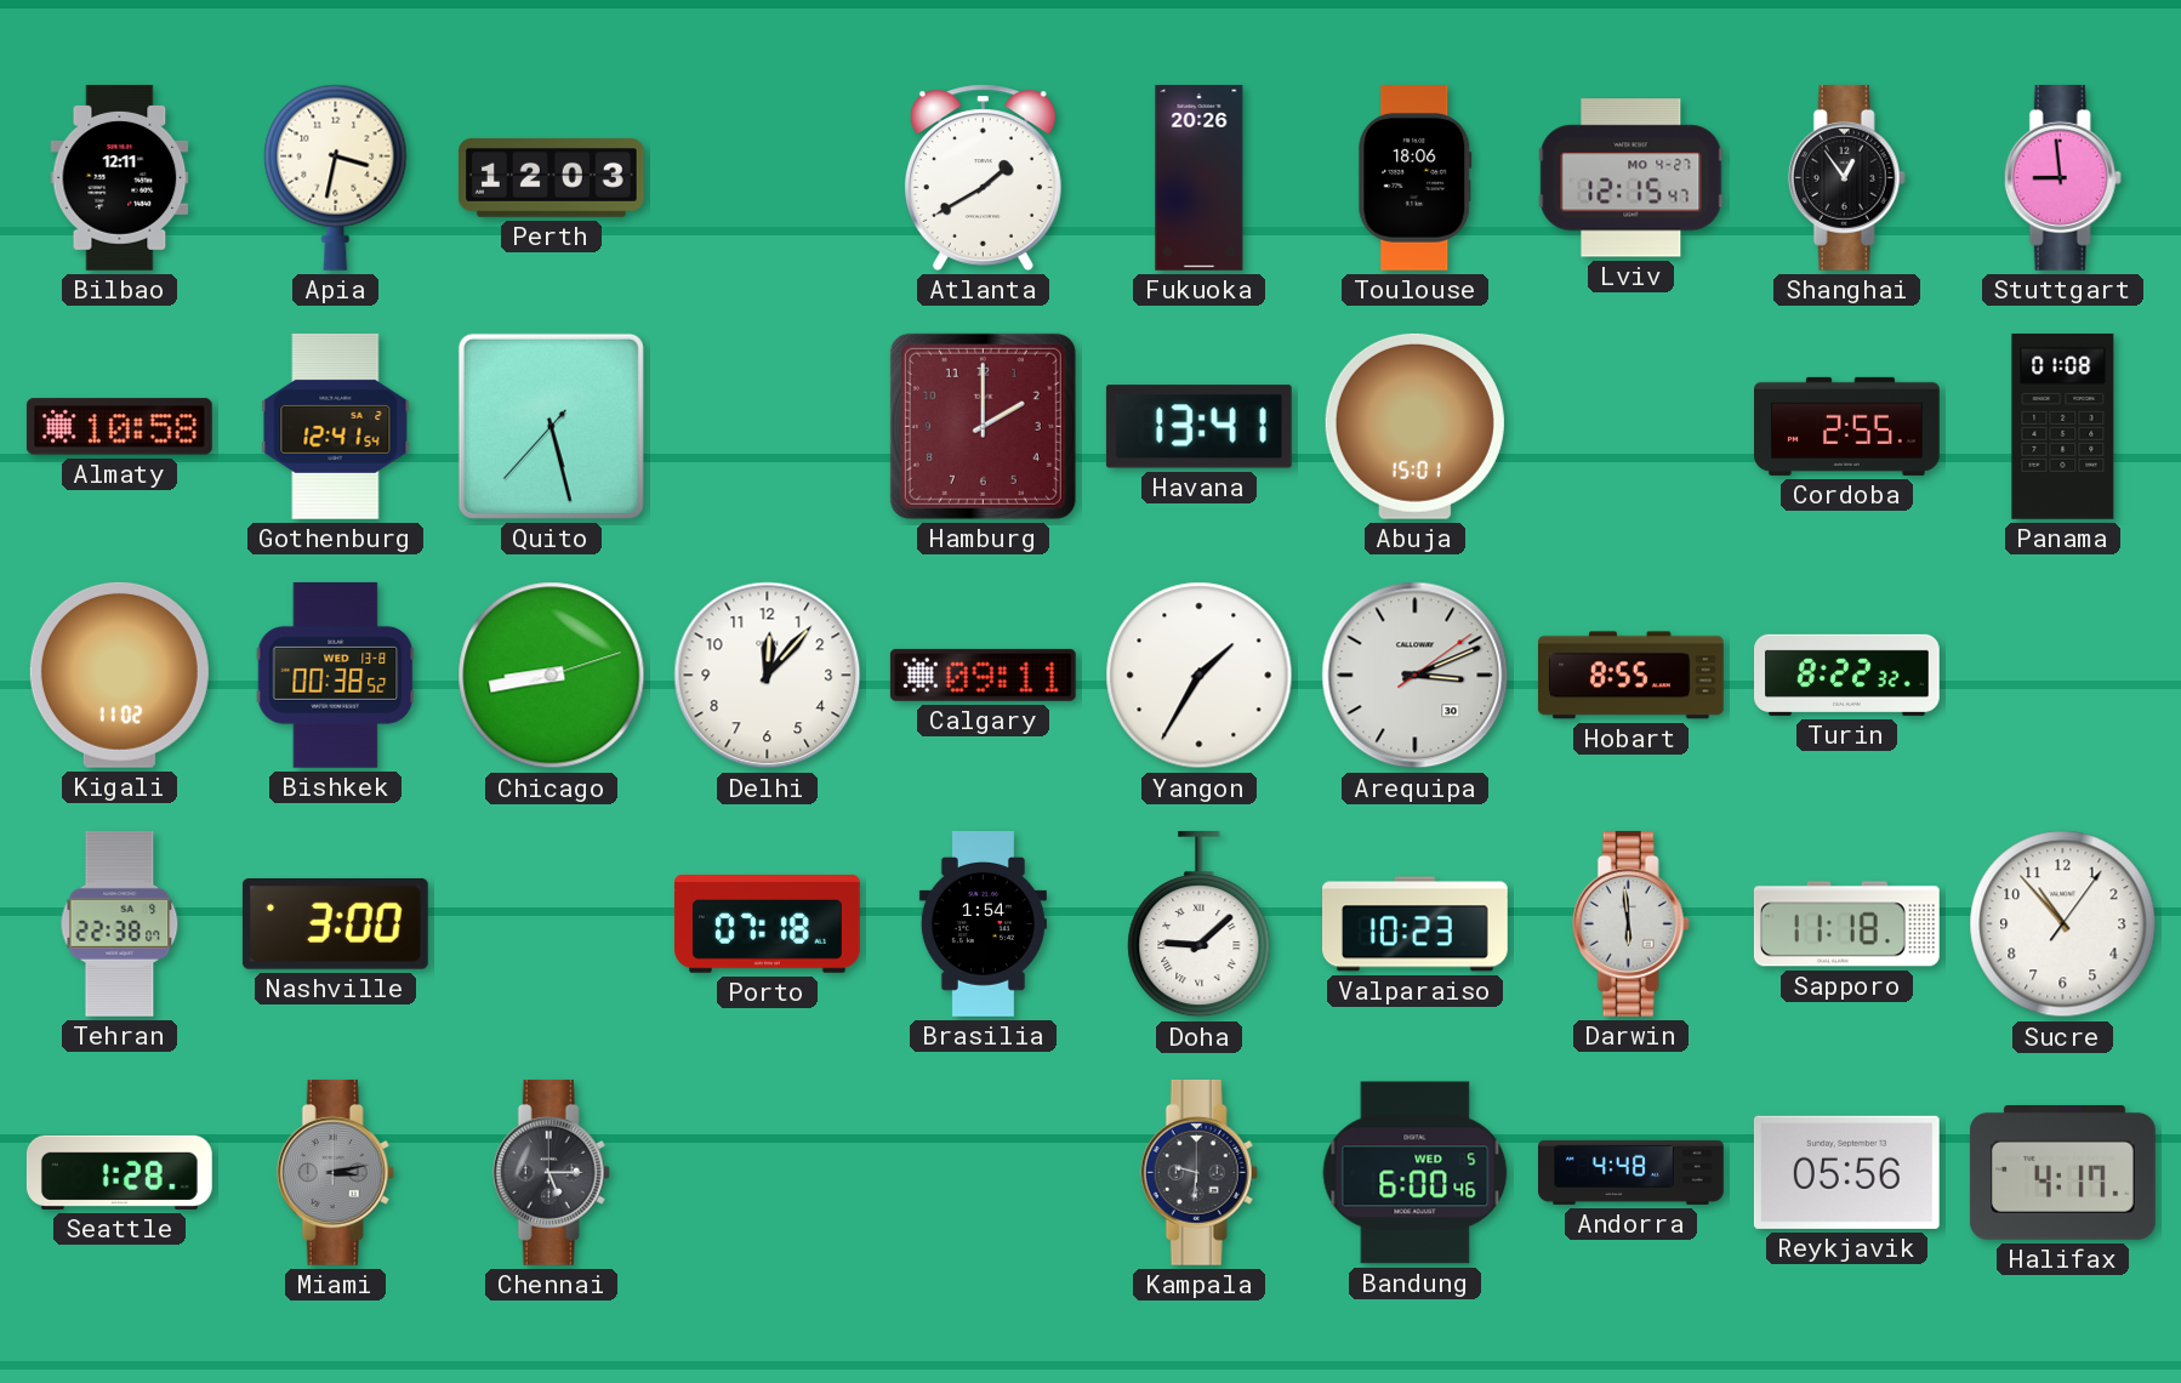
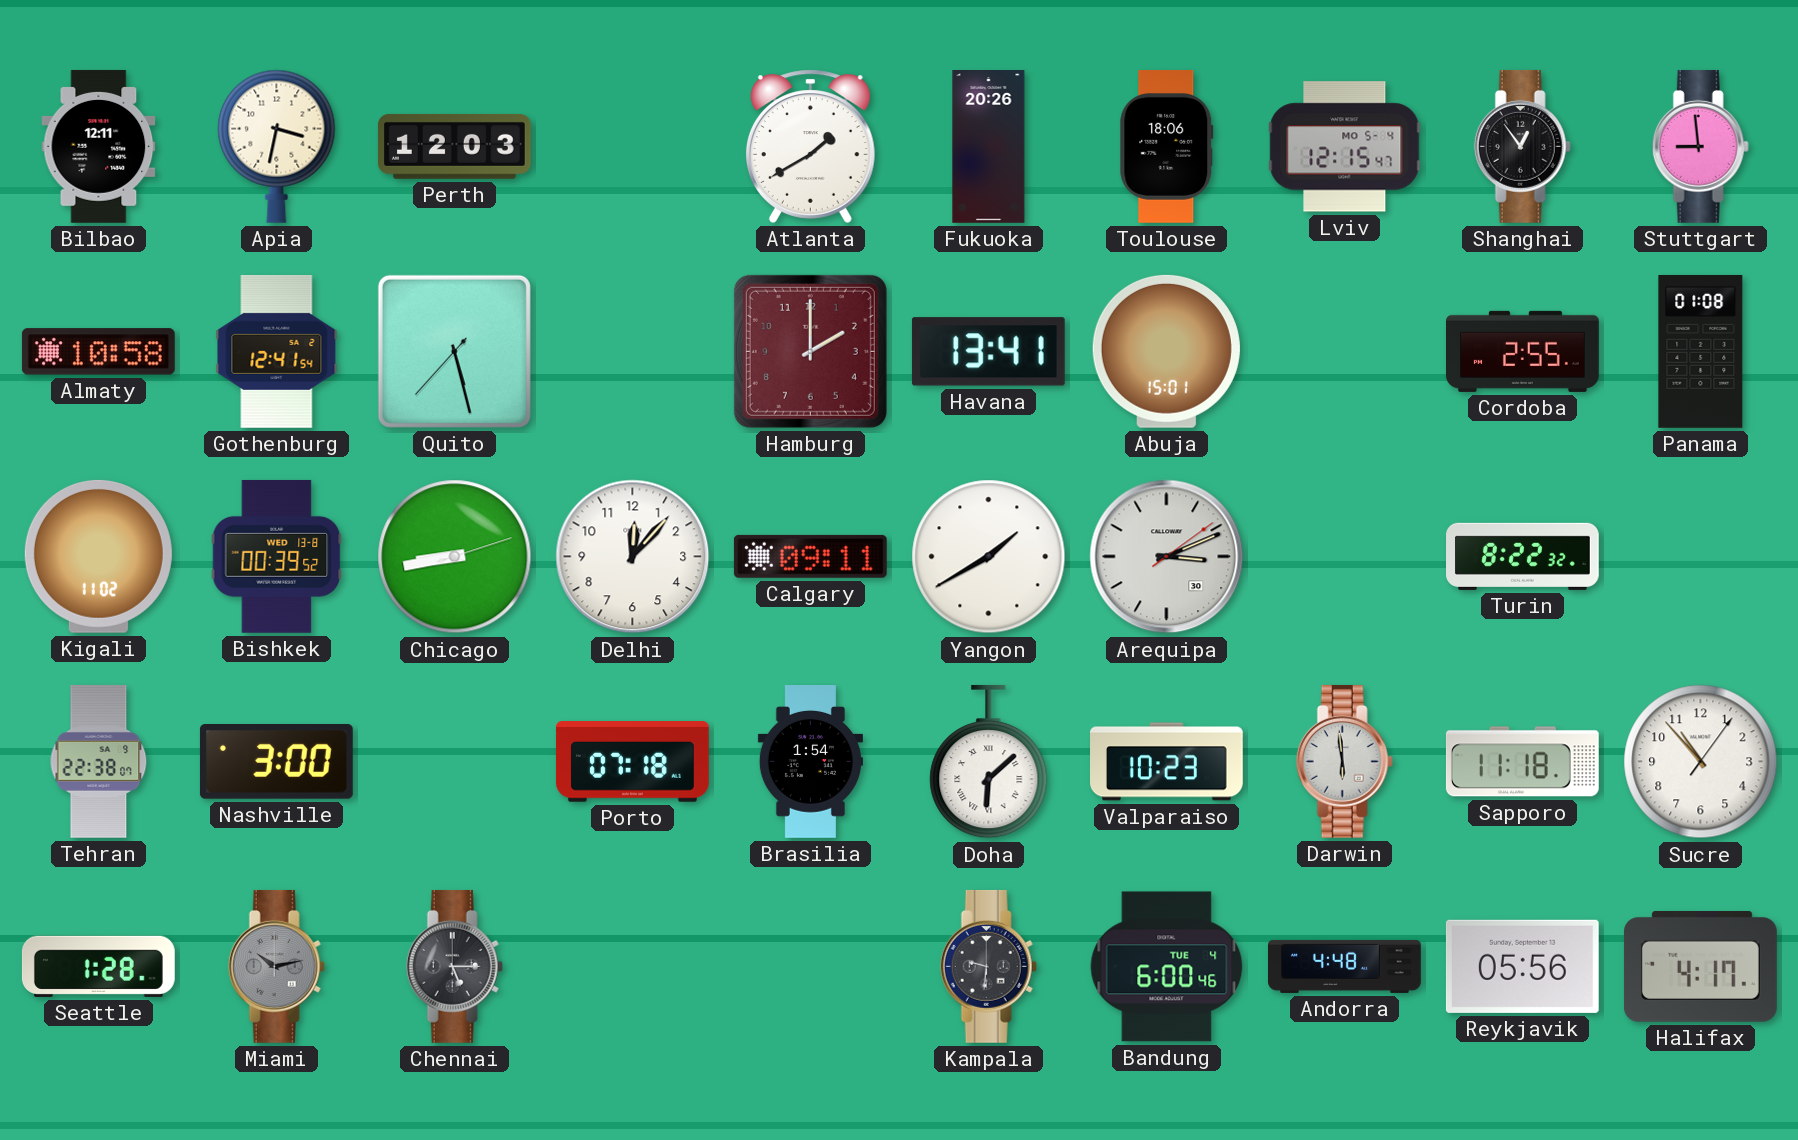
Lviv date: MO 4-27 -> MO 5-4 (1345, 147)
Bishkek: 00:38 -> 00:39 (277, 556)
Yangon: 1:35 -> 1:40 (989, 557)
Hobart: 8:55 -> none (1630, 676)
Doha: 9:08 -> 6:08 (989, 762)
Miami: 3:13 -> 10:13 (276, 966)
Bandung date: WED 5 -> TUE 4 (1167, 967)
